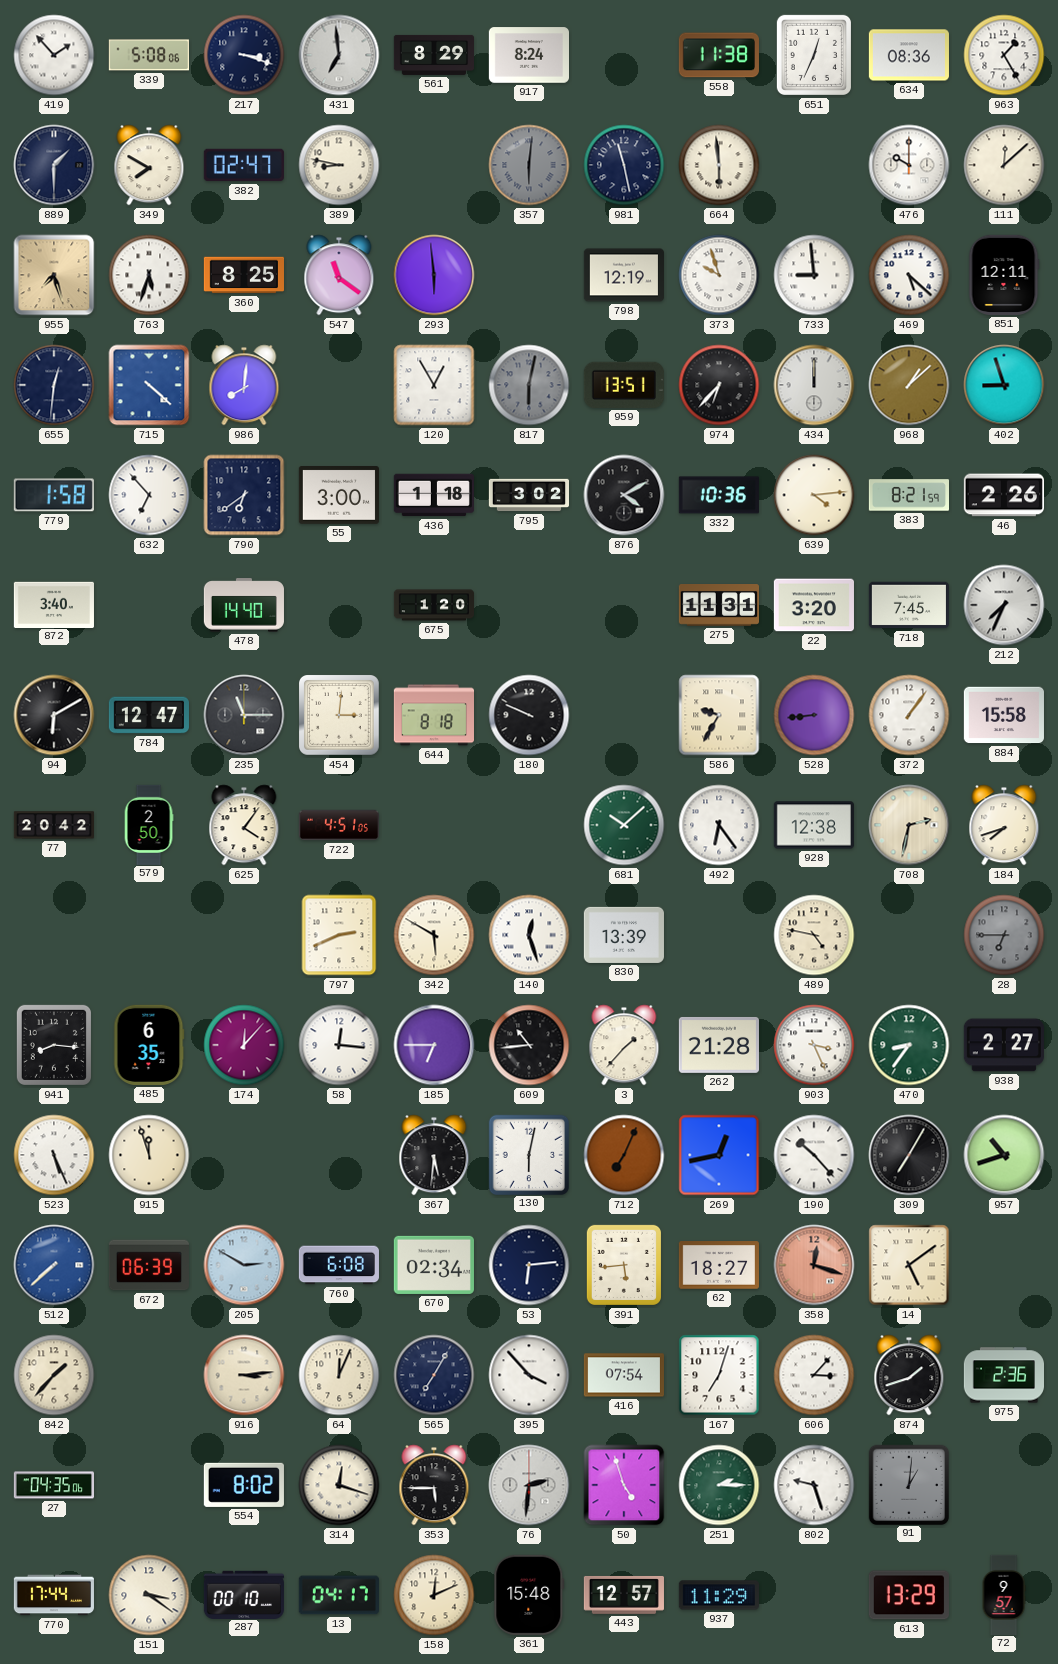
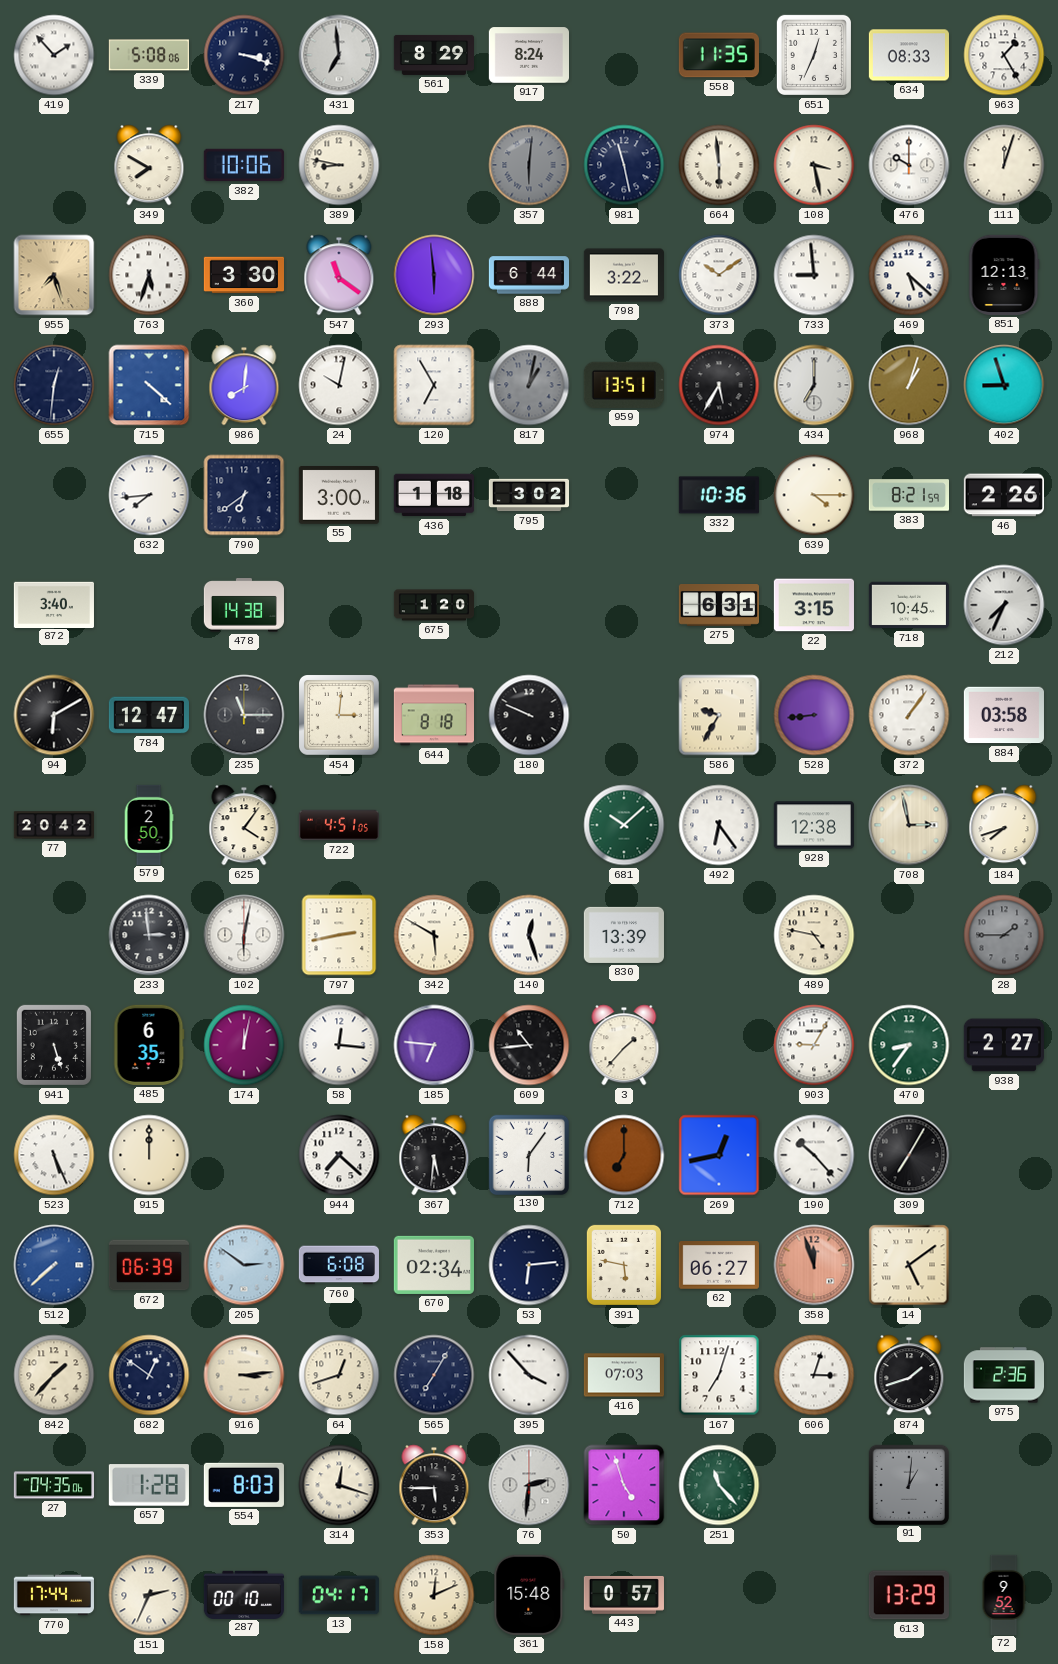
558: 11:38 -> 11:35 (719, 55)
634: 08:36 -> 08:33 (909, 55)
889: 1:30 -> none (54, 165)
382: 02:47 -> 10:06 (244, 165)
108: none -> 3:28 (814, 165)
111: 12:08 -> 12:03 (1004, 165)
360: 8:25 -> 3:30 (243, 275)
888: none -> 6:44 (528, 275)
798: 12:19 -> 3:22 (623, 275)
373: 9:57 -> 10:09 (719, 275)
851: 12:11 -> 12:13 (1004, 275)
24: none -> 10:02 (339, 385)
120: 12:55 -> 6:55 (434, 385)
817: 6:02 -> 1:02 (529, 385)
974: 6:37 -> 5:35 (719, 385)
434: 12:00 -> 7:00 (814, 385)
968: 1:08 -> 1:03 (909, 385)
779: 1:58 -> none (54, 495)
632: 6:53 -> 7:44 (149, 495)
876: 4:10 -> none (624, 495)
639: 4:14 -> 4:15 (814, 495)
478: 14:40 -> 14:38 (244, 605)
275: 11:31 -> 6:31 (718, 606)
22: 3:20 -> 3:15 (814, 605)
718: 7:45 -> 10:45 (909, 605)
884: 15:58 -> 03:58 (1004, 715)
708: 2:32 -> 2:58 (909, 825)
233: none -> 2:59 (149, 935)
102: none -> 6:02 (244, 935)
797: 2:41 -> 2:43 (339, 935)
28: 6:45 -> 1:45 (1004, 935)
941: 8:16 -> 5:27 (54, 1045)
174: 12:07 -> 12:02 (244, 1045)
185: 6:45 -> 6:46 (434, 1045)
262: 21:28 -> none (719, 1045)
903: 3:26 -> 9:05 (814, 1045)
915: 11:57 -> 12:00 (149, 1155)
944: none -> 7:22 (339, 1155)
130: 6:02 -> 6:06 (528, 1154)
712: 7:04 -> 7:00 (624, 1155)
957: 10:42 -> none (1004, 1155)
205: 2:50 -> 2:51 (244, 1265)
391: 5:44 -> 5:47 (624, 1265)
62: 18:27 -> 06:27 (719, 1265)
358: 12:18 -> 11:57 (814, 1265)
682: none -> 12:51 (149, 1375)
64: 12:04 -> 12:42 (339, 1375)
416: 07:54 -> 07:03 (623, 1375)
606: 3:07 -> 3:03 (814, 1375)
657: none -> 1:28 (149, 1485)
554: 8:02 -> 8:03 (244, 1485)
251: 2:15 -> 11:23 (719, 1485)
802: 9:27 -> none (814, 1485)
151: 3:21 -> 2:34 (149, 1595)
443: 12:57 -> 0:57 (624, 1595)
937: 11:29 -> none (719, 1595)
72: 9:57 -> 9:52 (1004, 1594)
